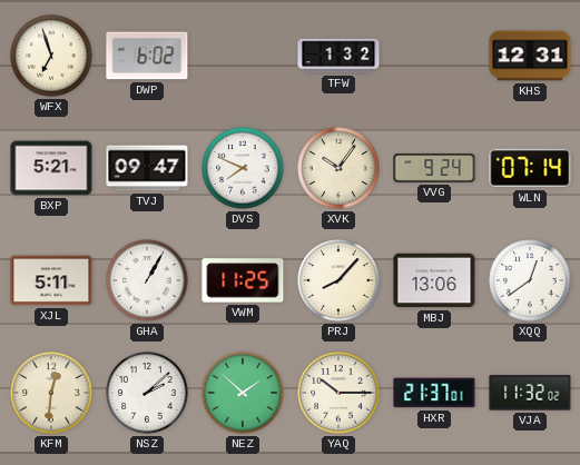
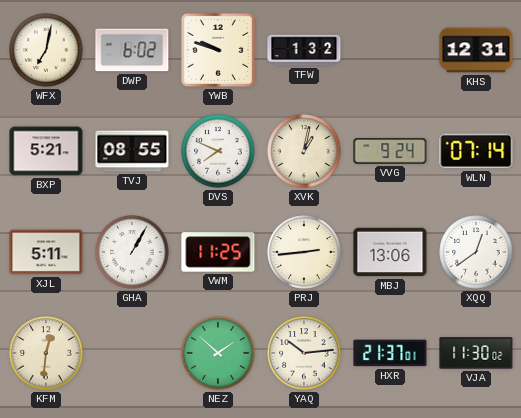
WFX: 6:57 -> 7:02 (46, 50)
YWB: none -> 9:48 (218, 50)
TVJ: 09:47 -> 08:55 (132, 151)
XVK: 10:06 -> 1:02 (304, 151)
PRJ: 8:07 -> 2:44 (304, 252)
NSZ: 2:08 -> none (147, 393)
YAQ: 10:15 -> 10:14 (304, 353)
VJA: 11:32 -> 11:30 (476, 353)
